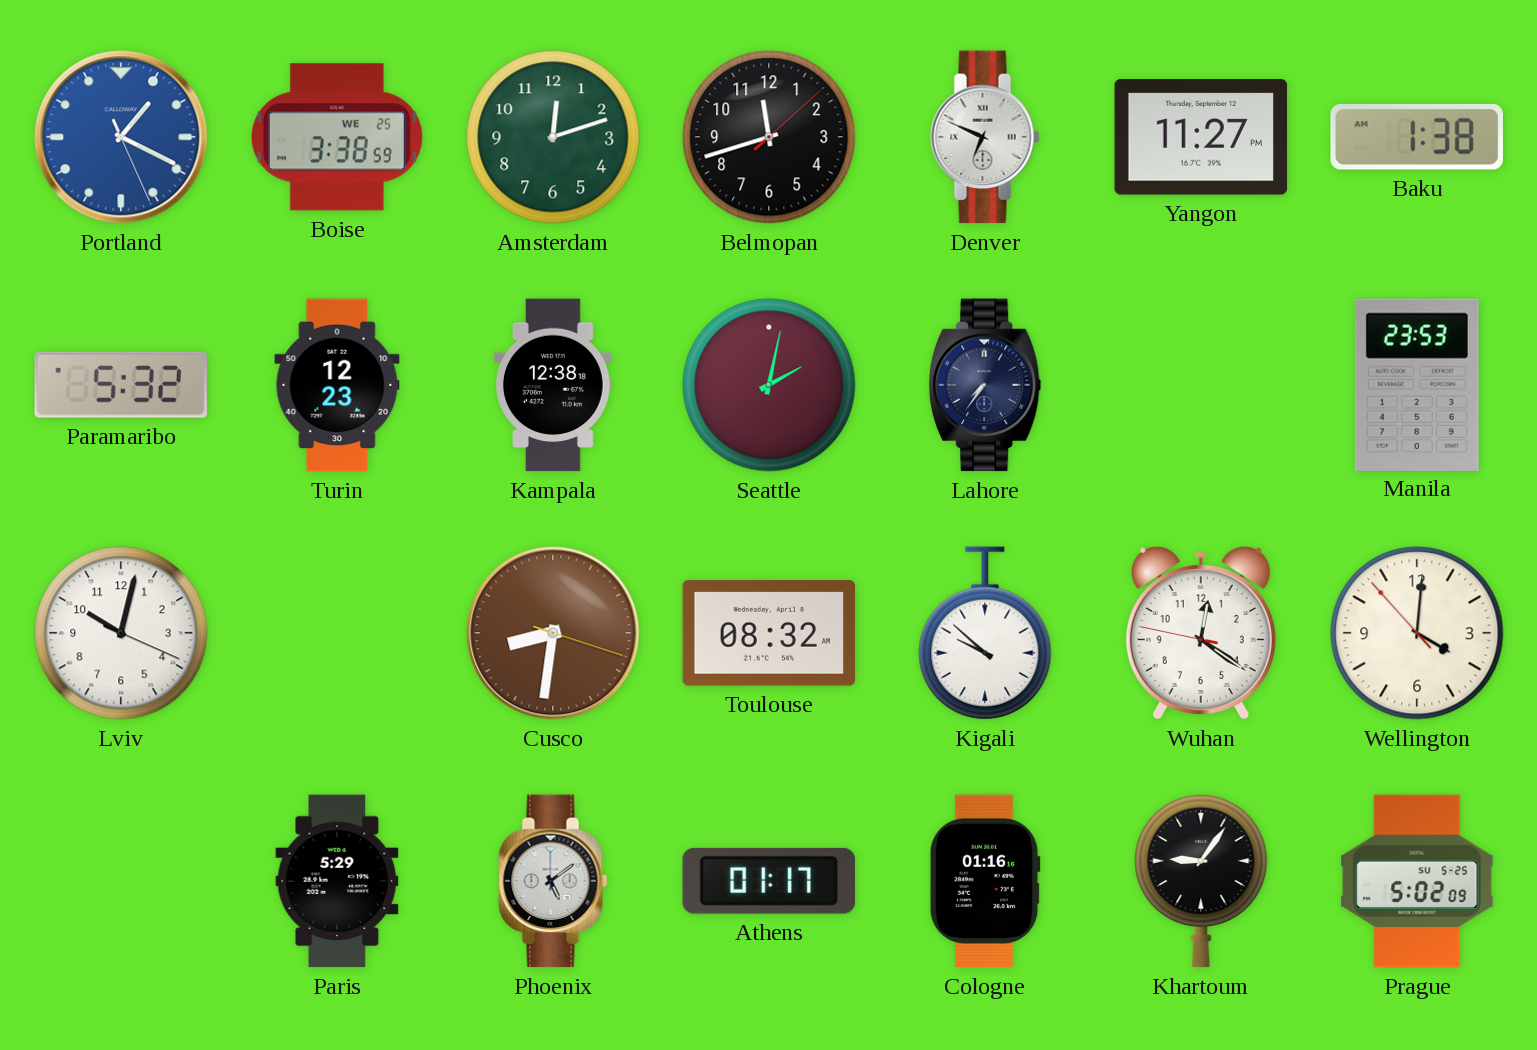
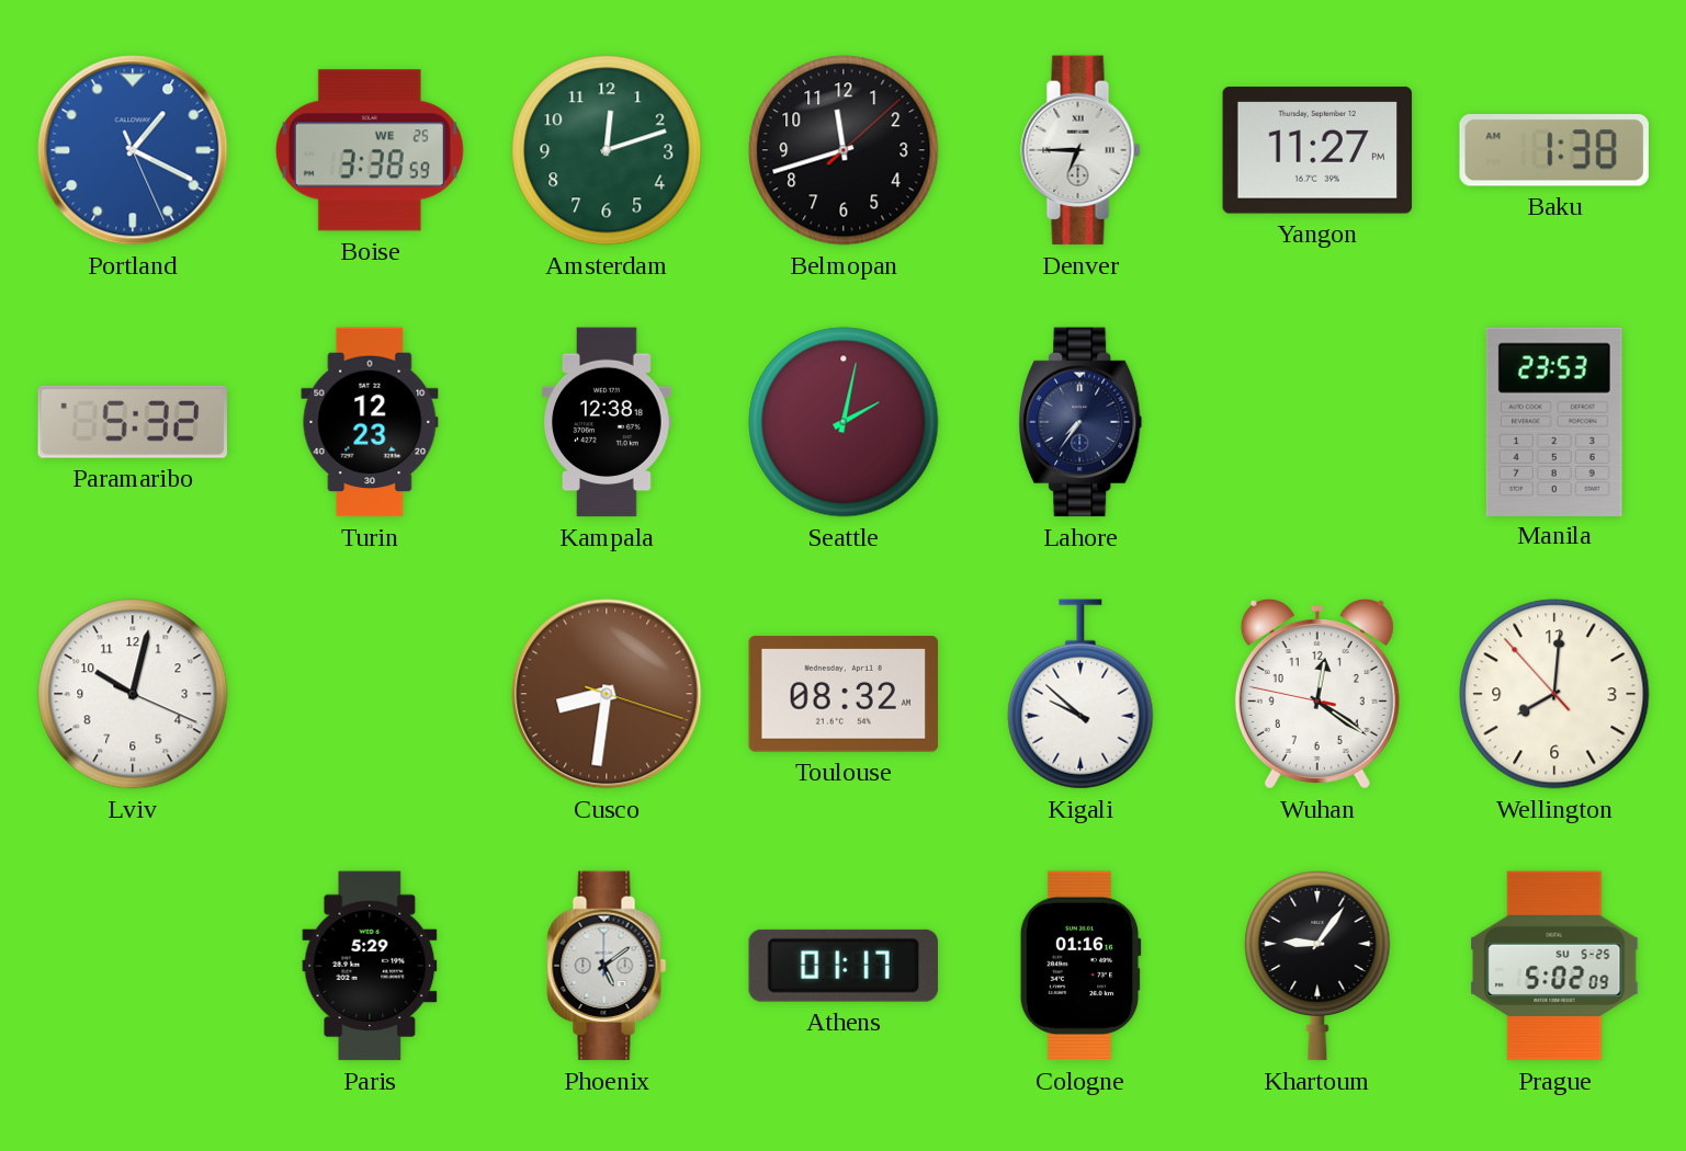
Denver: 6:49 -> 6:45 (1080, 150)
Wellington: 4:00 -> 8:00 (1554, 694)
